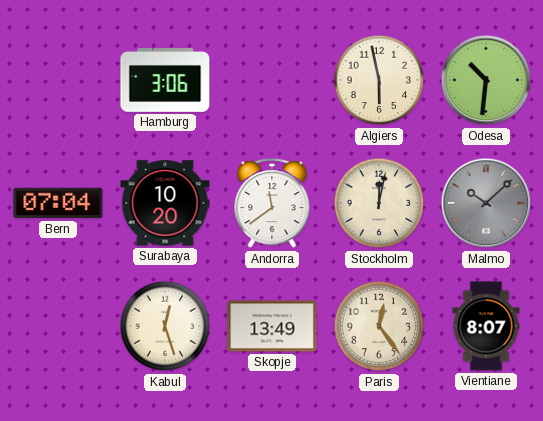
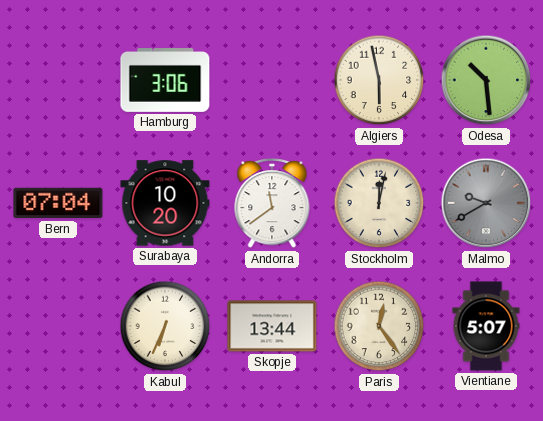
Odesa: 10:31 -> 10:29 (486, 80)
Malmo: 10:08 -> 9:40 (486, 203)
Kabul: 12:27 -> 6:34 (165, 326)
Skopje: 13:49 -> 13:44 (272, 326)
Vientiane: 8:07 -> 5:07 (486, 326)
